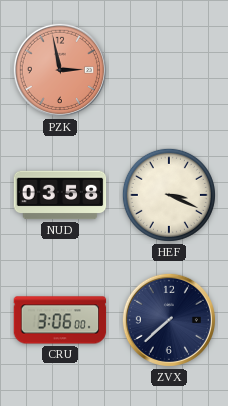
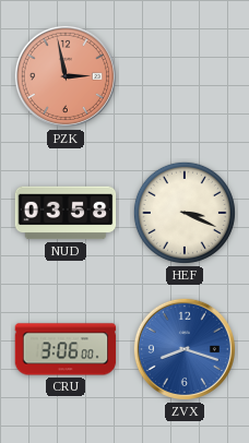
ZVX: 7:38 -> 8:18 (185, 349)
ZVX dial: navy -> blue (185, 349)
